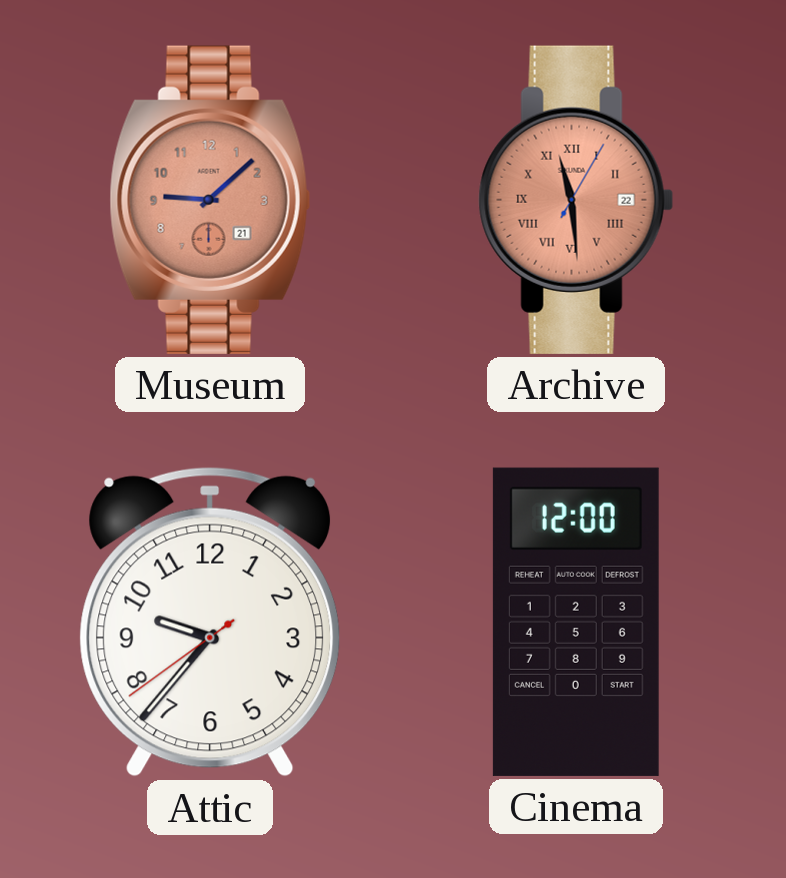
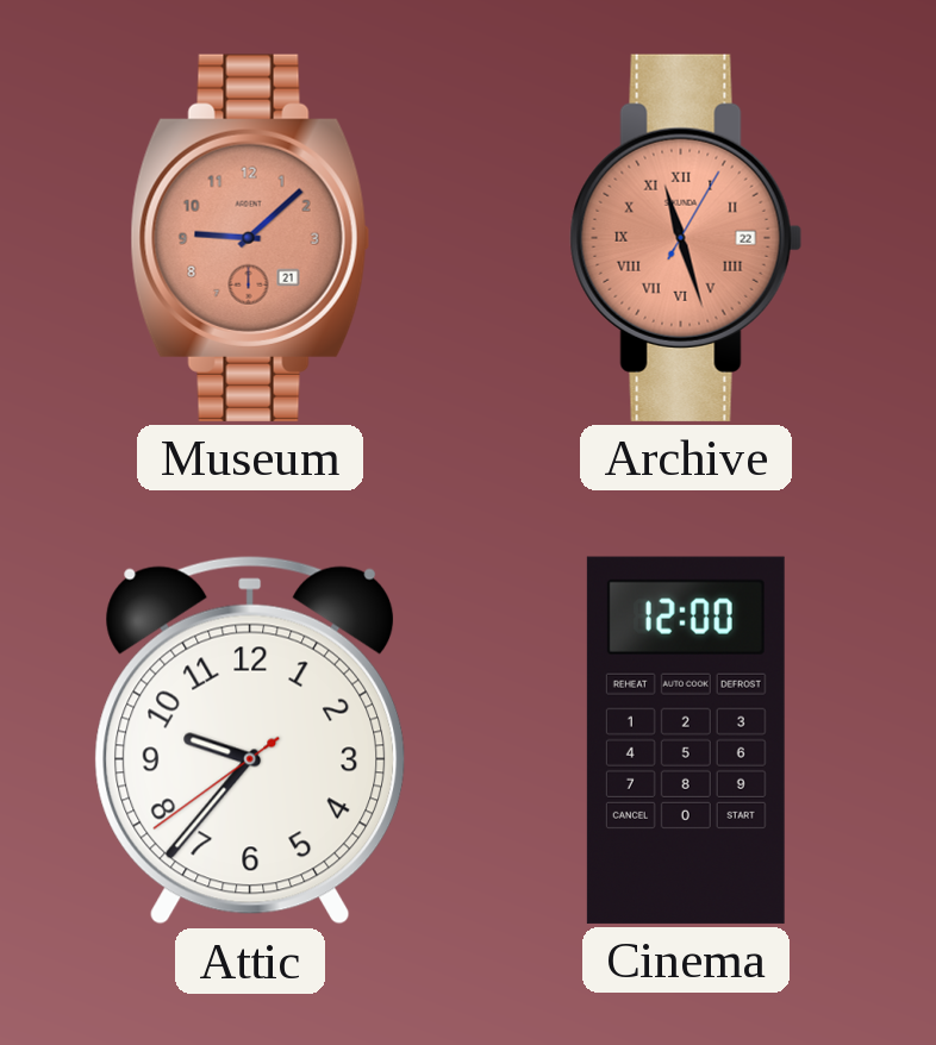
Archive: 11:29 -> 11:27 (686, 238)
